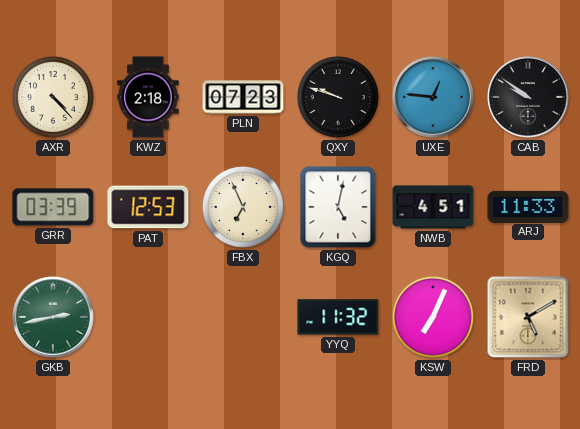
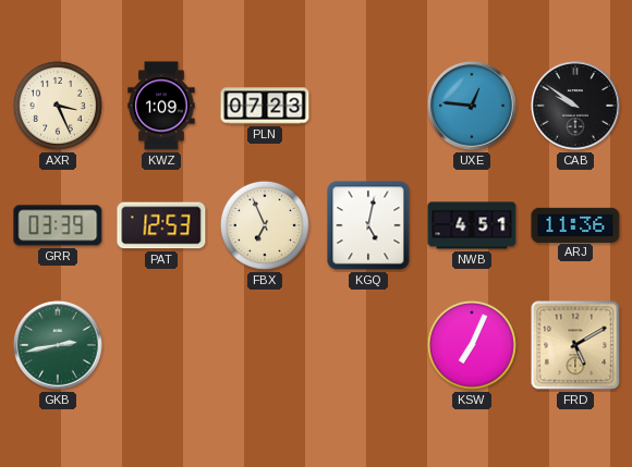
AXR: 4:23 -> 3:26 (58, 106)
KWZ: 2:18 -> 1:09 (161, 106)
QXY: 9:48 -> none (338, 97)
ARJ: 11:33 -> 11:36 (575, 224)
YYQ: 11:32 -> none (338, 317)
